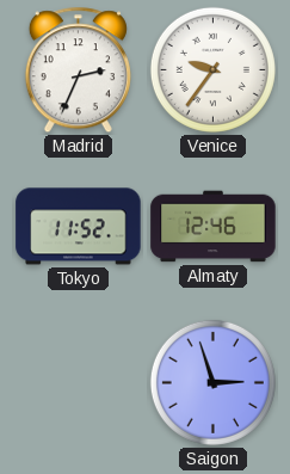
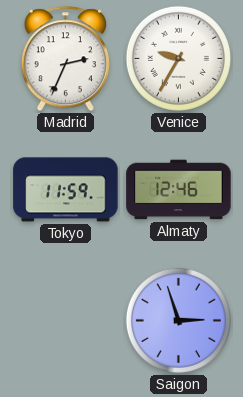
Venice: 9:36 -> 9:35 (178, 58)
Tokyo: 11:52 -> 11:59 (66, 190)
